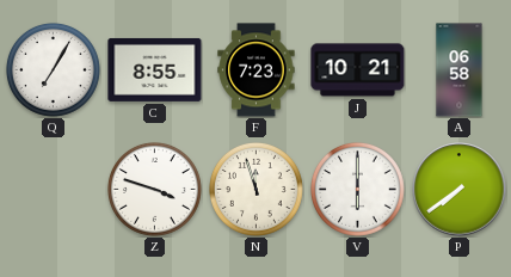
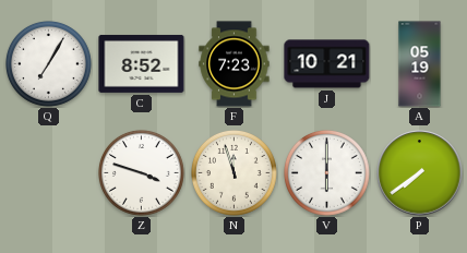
C: 8:55 -> 8:52 (142, 63)
A: 06:58 -> 05:19 (420, 64)
